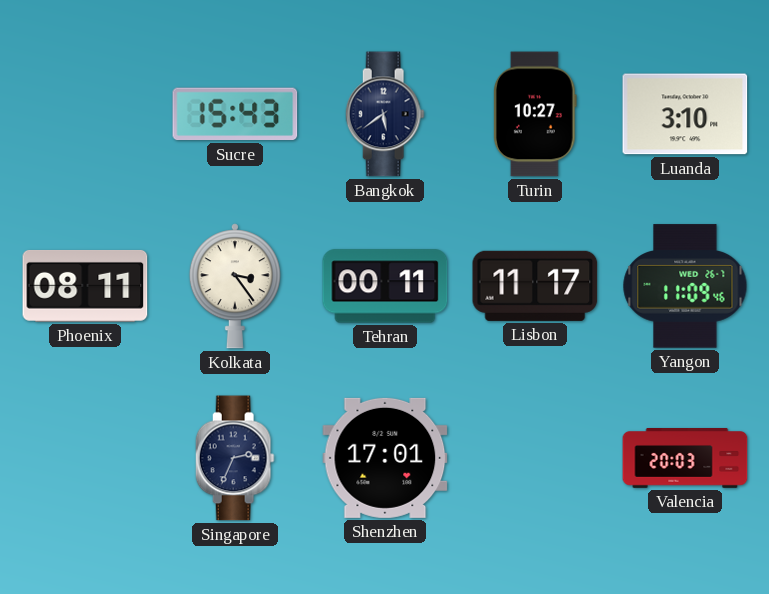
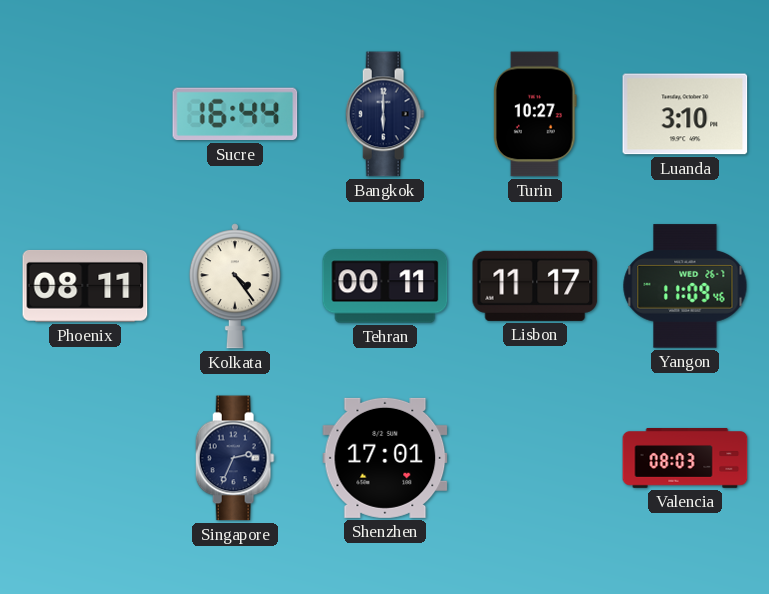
Sucre: 15:43 -> 16:44 (235, 114)
Bangkok: 5:39 -> 6:00 (385, 114)
Kolkata: 3:24 -> 4:24 (235, 286)
Valencia: 20:03 -> 08:03 (685, 458)
